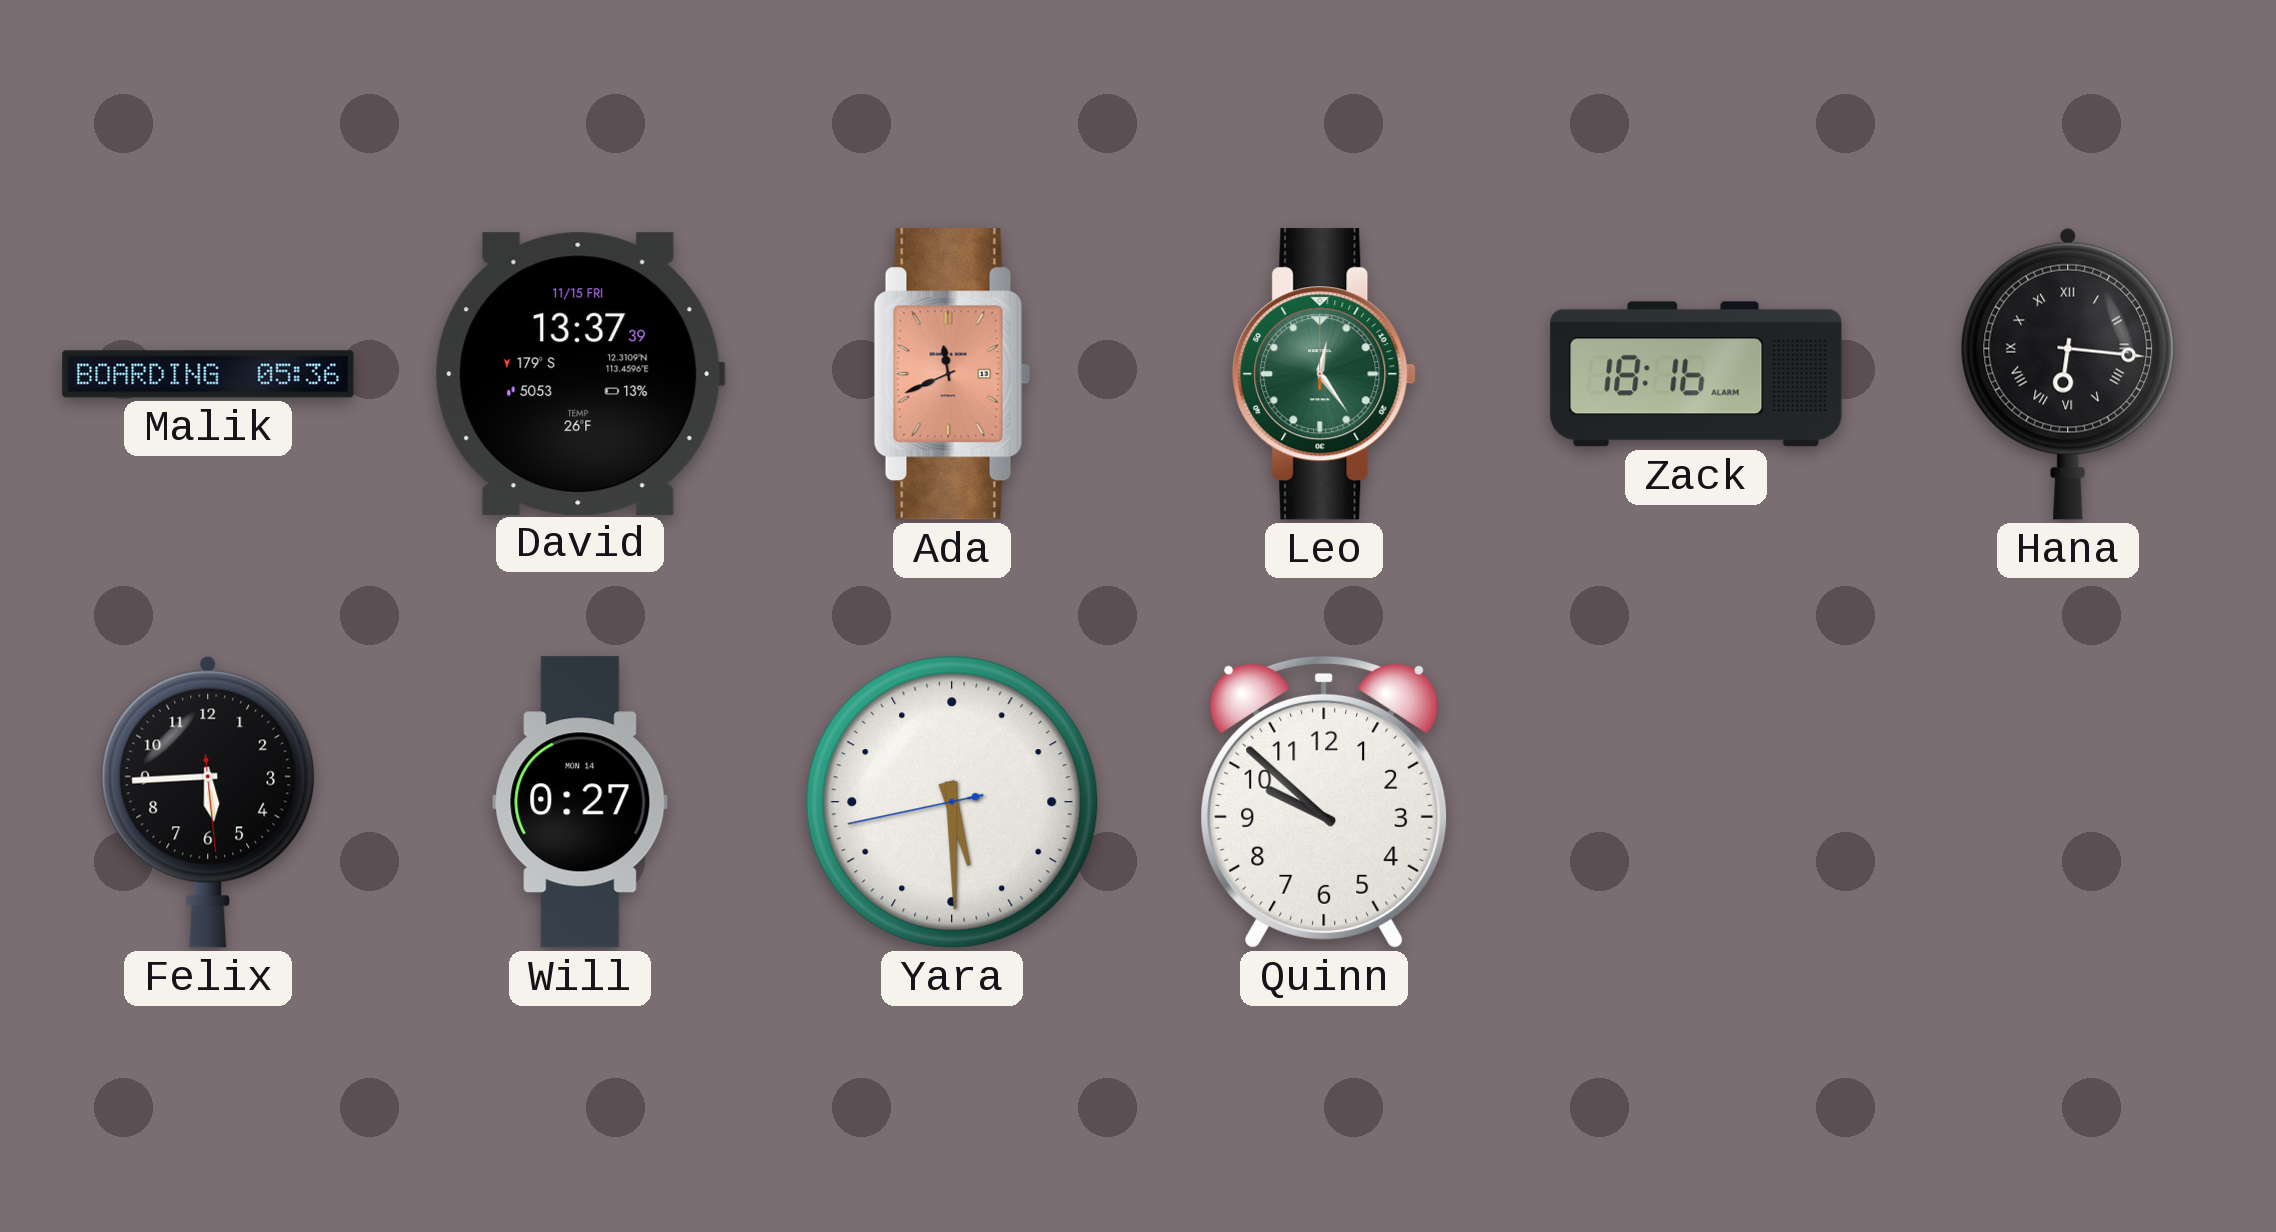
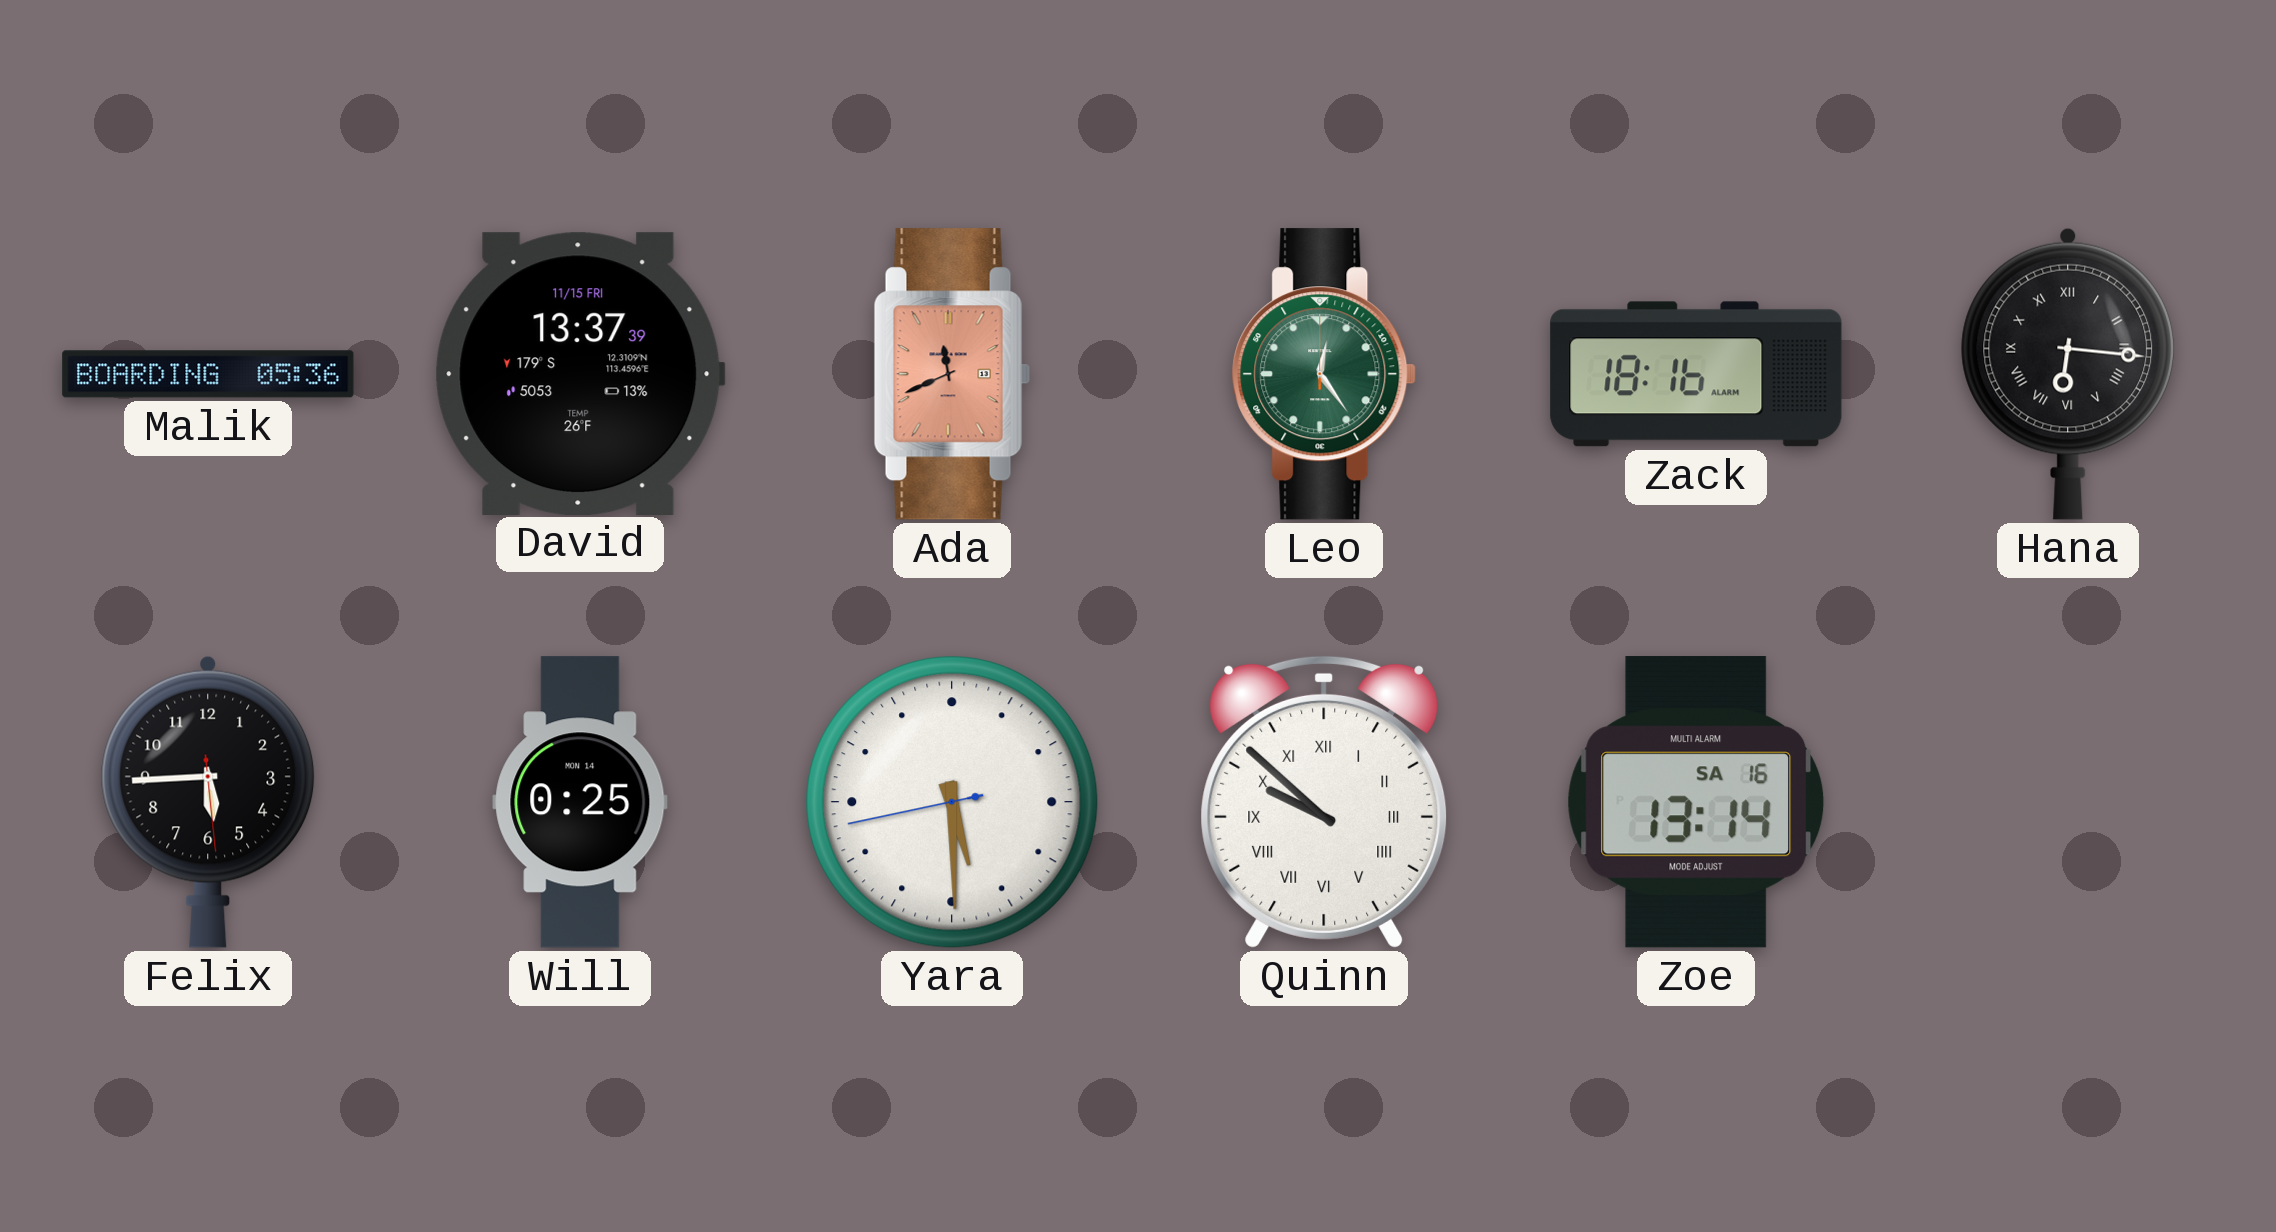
Will: 0:27 -> 0:25 (580, 802)
Quinn numerals: Arabic -> Roman (1324, 802)
Zoe: none -> 13:14 (1696, 802)
